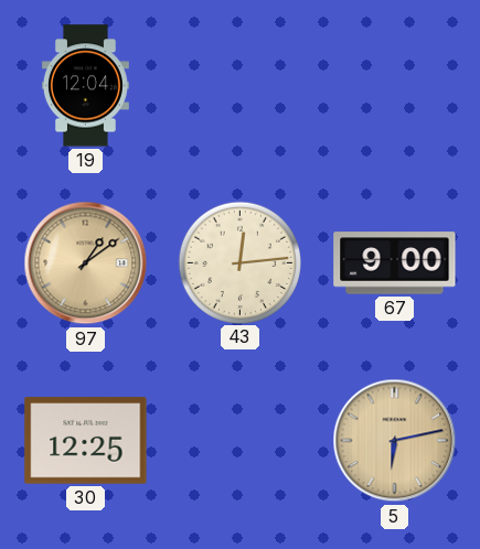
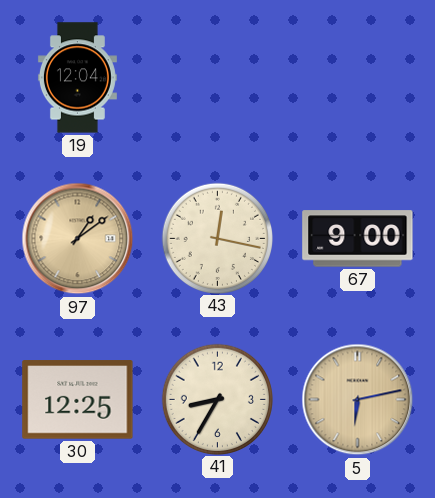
43: 12:14 -> 12:17 (217, 238)
41: none -> 8:35 (217, 399)
